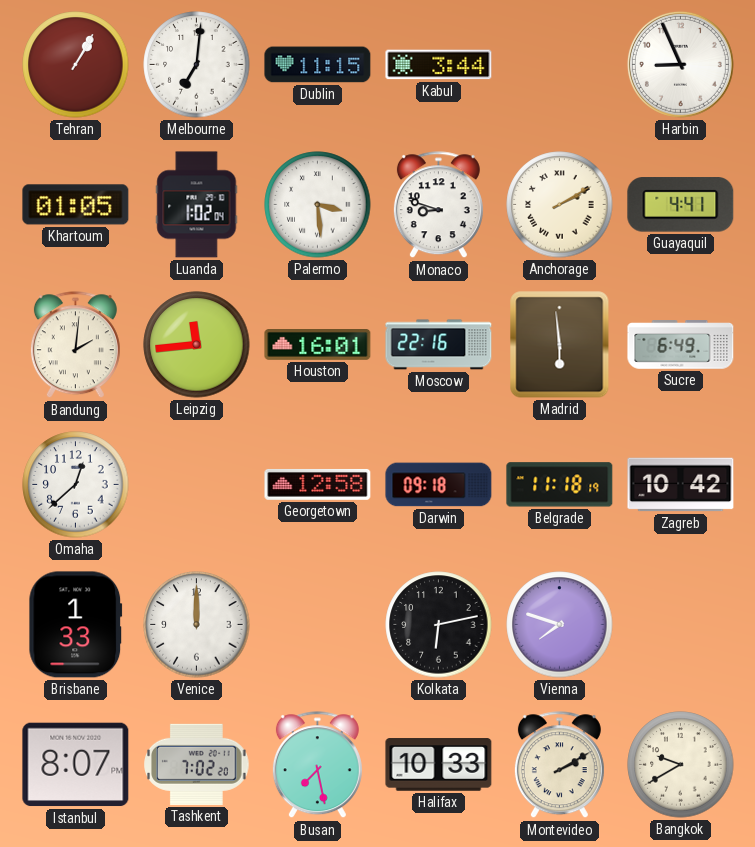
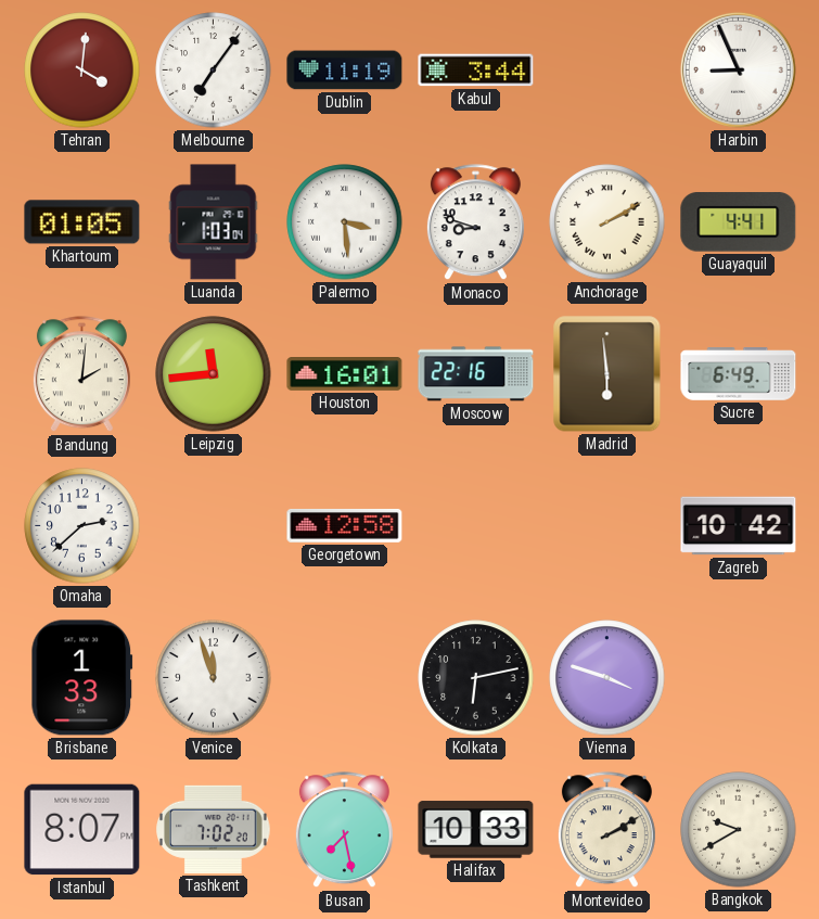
Tehran: 1:05 -> 4:01 (82, 71)
Melbourne: 7:01 -> 7:06 (214, 71)
Dublin: 11:15 -> 11:19 (345, 71)
Luanda: 1:02 -> 1:03 (214, 222)
Omaha: 12:38 -> 2:38 (82, 526)
Darwin: 09:18 -> none (439, 485)
Belgrade: 11:18 -> none (560, 485)
Venice: 12:00 -> 11:57 (214, 678)
Vienna: 7:48 -> 3:48 (607, 678)
